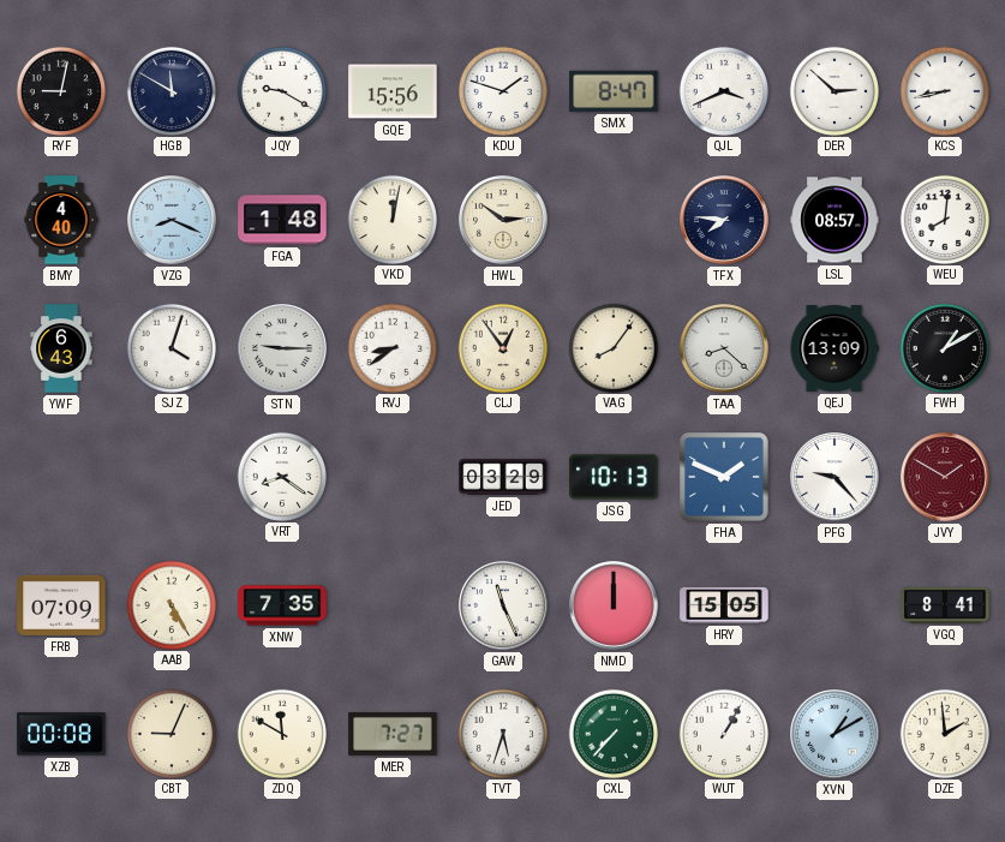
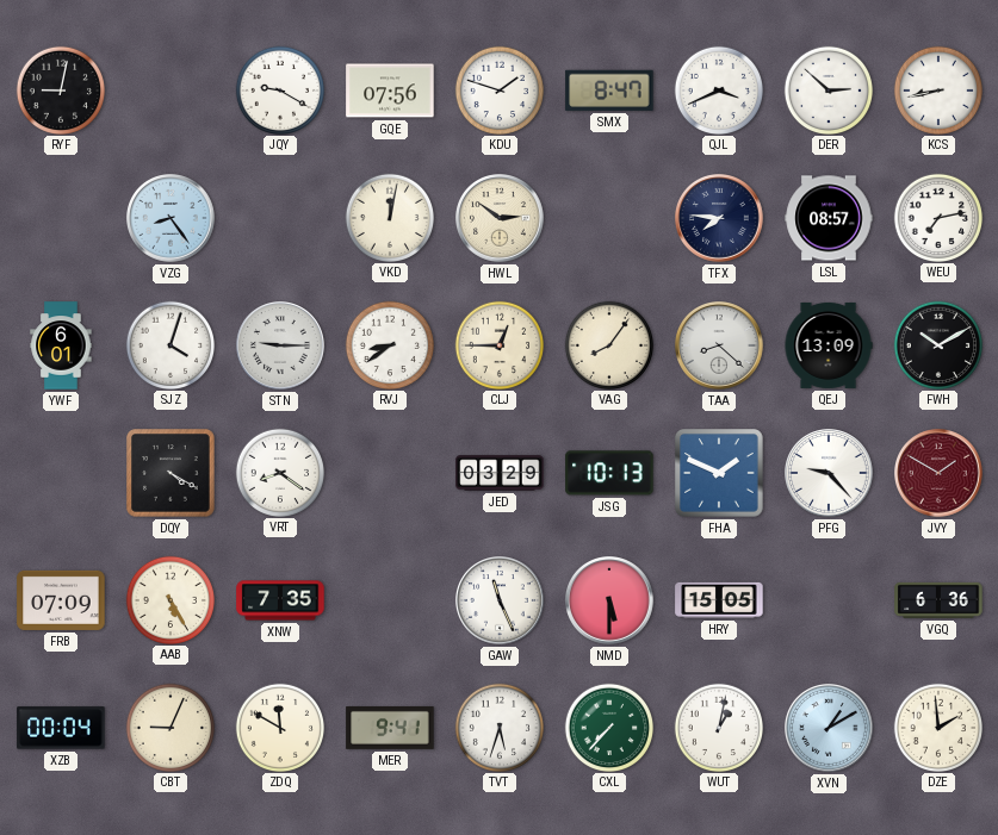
HGB: 11:50 -> none (171, 90)
GQE: 15:56 -> 07:56 (390, 91)
BMY: 4:40 -> none (61, 220)
VZG: 8:19 -> 8:24 (172, 219)
FGA: 1:48 -> none (282, 220)
WEU: 8:01 -> 7:13 (937, 217)
YWF: 6:43 -> 6:01 (61, 345)
CLJ: 12:54 -> 12:45 (498, 344)
FWH: 1:10 -> 10:10 (937, 344)
DQY: none -> 4:20 (171, 473)
NMD: 12:00 -> 5:30 (610, 602)
VGQ: 8:41 -> 6:36 (938, 600)
XZB: 00:08 -> 00:04 (61, 728)
MER: 7:27 -> 9:41 (390, 728)
WUT: 1:05 -> 1:02 (718, 727)
